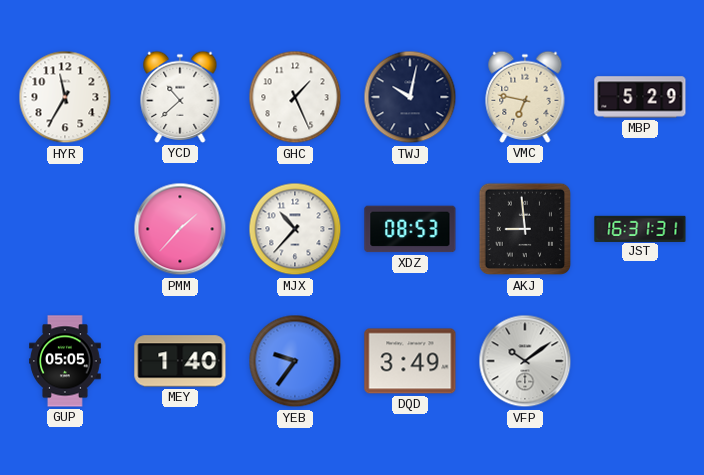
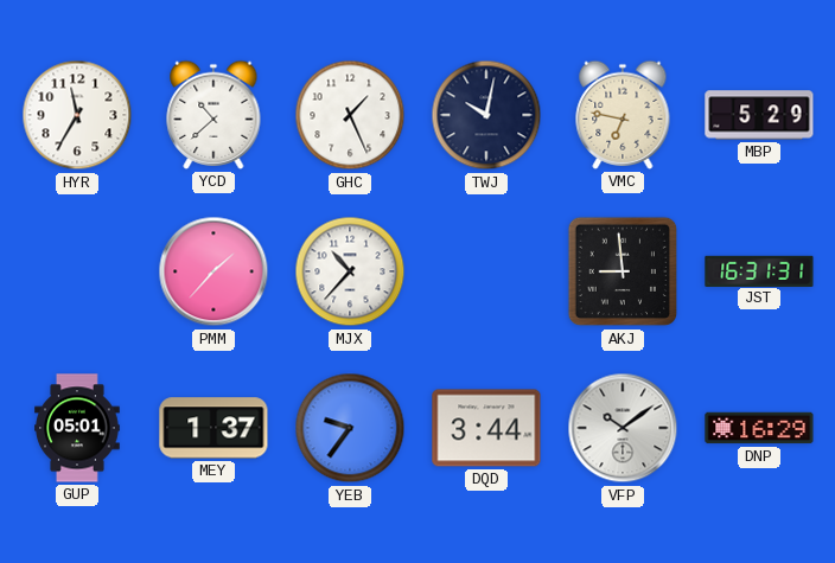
XDZ: 08:53 -> none (410, 229)
GUP: 05:05 -> 05:01 (77, 428)
MEY: 1:40 -> 1:37 (213, 428)
DQD: 3:49 -> 3:44 (486, 428)
DNP: none -> 16:29 (759, 428)
